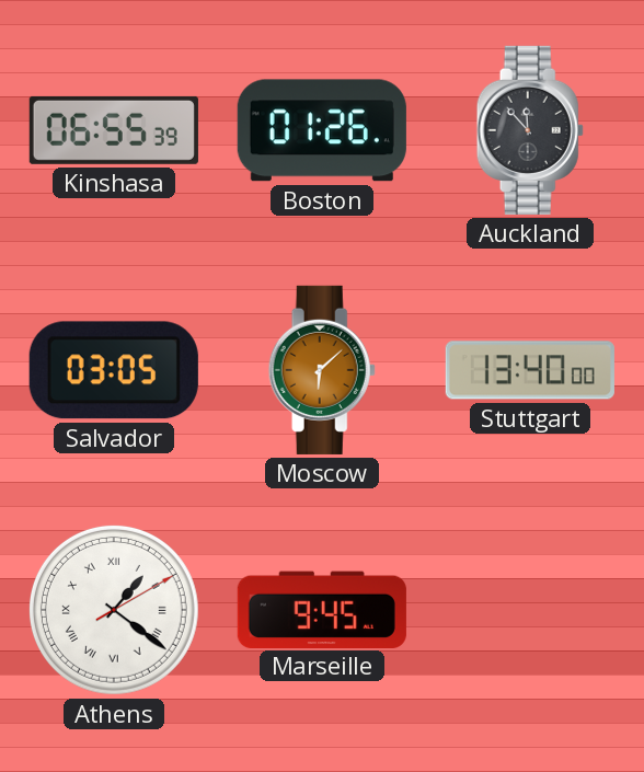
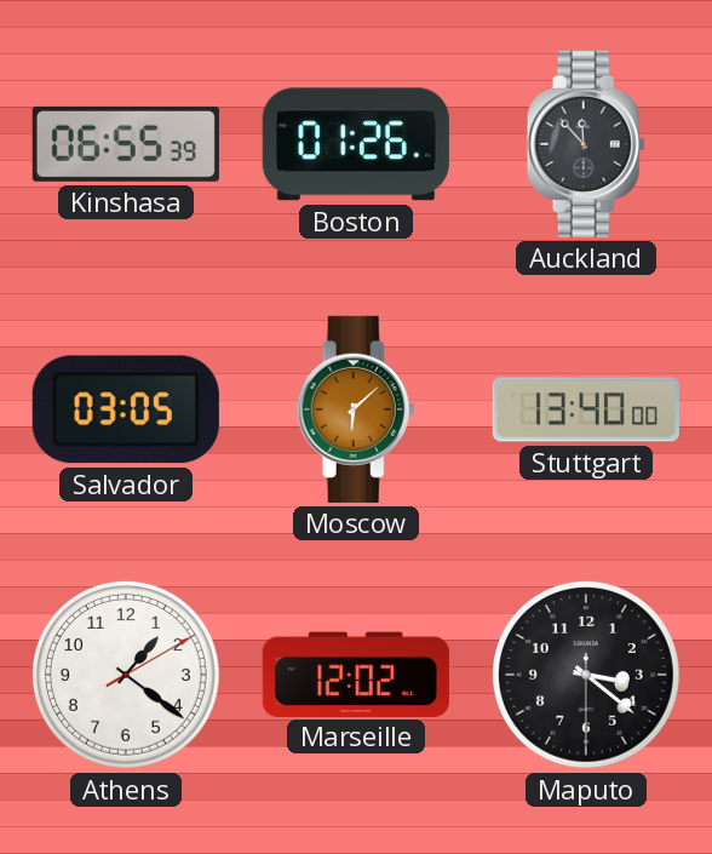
Athens numerals: Roman -> Arabic (126, 675)
Marseille: 9:45 -> 12:02 (356, 674)
Maputo: none -> 3:21 (586, 675)
